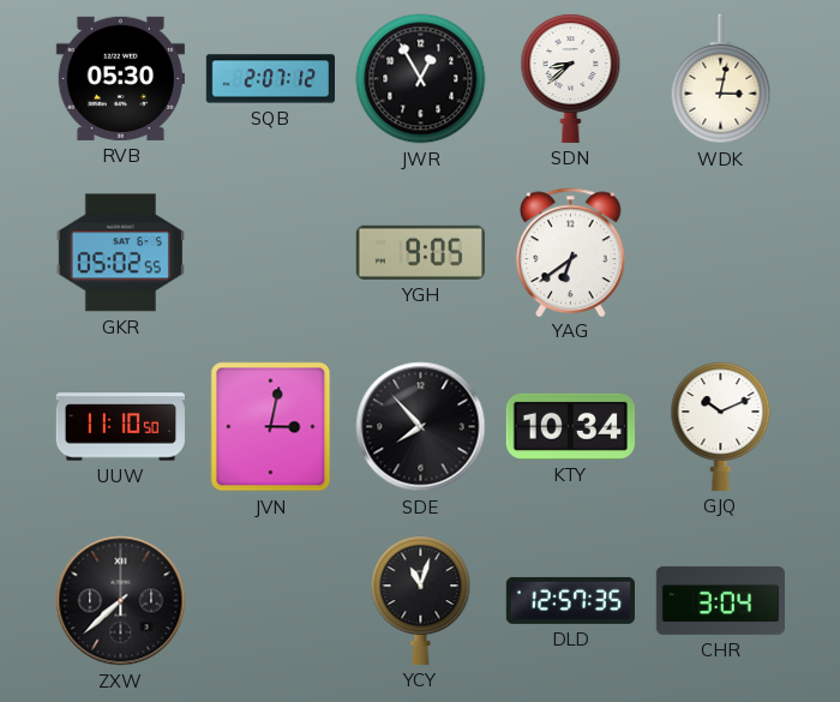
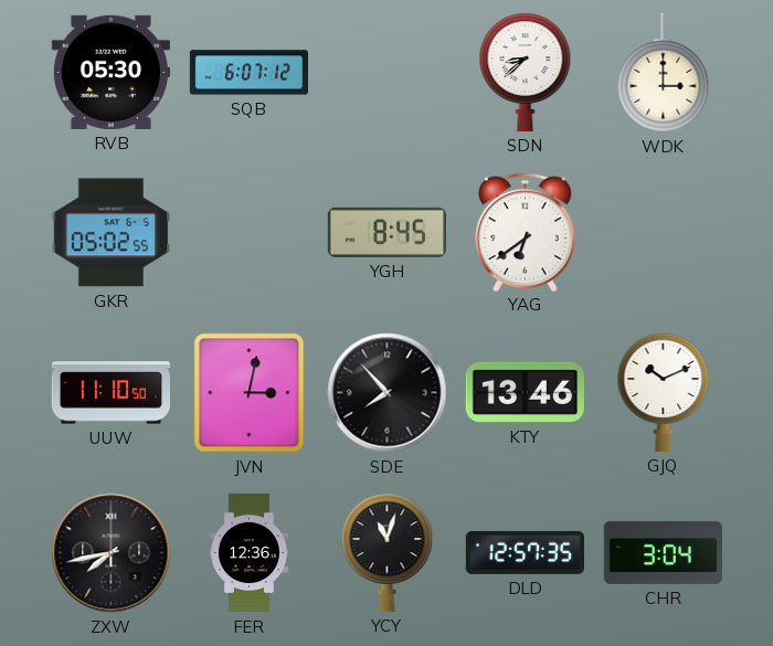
SQB: 2:07 -> 6:07 (248, 73)
JWR: 12:55 -> none (421, 79)
WDK: 3:02 -> 3:00 (664, 73)
YGH: 9:05 -> 8:45 (386, 232)
KTY: 10:34 -> 13:46 (525, 392)
ZXW: 7:38 -> 7:43 (112, 553)
FER: none -> 12:36 (248, 553)
